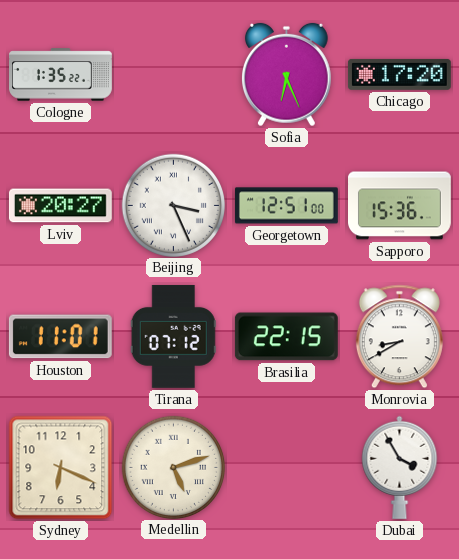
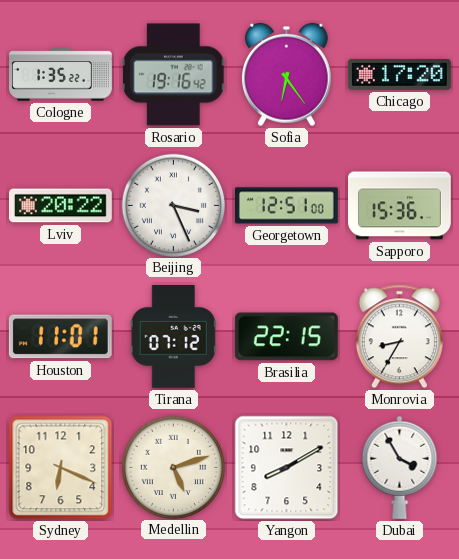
Rosario: none -> 19:16 (174, 75)
Sofia: 6:26 -> 6:24 (287, 75)
Lviv: 20:27 -> 20:22 (60, 206)
Monrovia: 8:40 -> 8:35 (399, 337)
Yangon: none -> 8:10 (287, 468)
